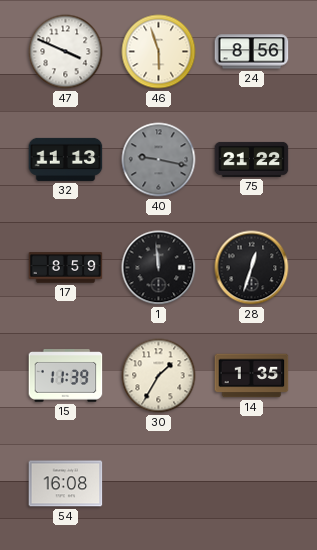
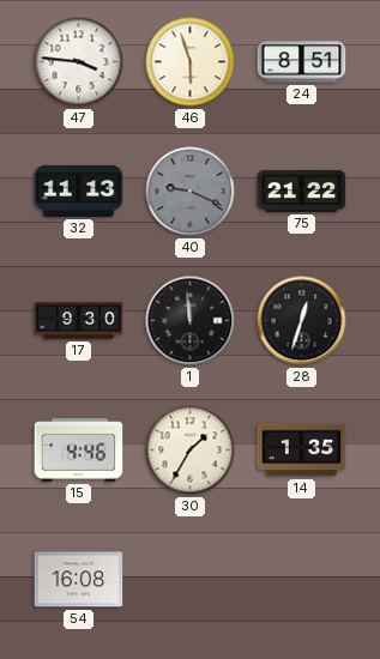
47: 3:49 -> 3:46 (79, 62)
24: 8:56 -> 8:51 (302, 62)
40: 9:17 -> 9:19 (191, 192)
17: 8:59 -> 9:30 (79, 321)
15: 11:39 -> 4:46 (79, 451)
